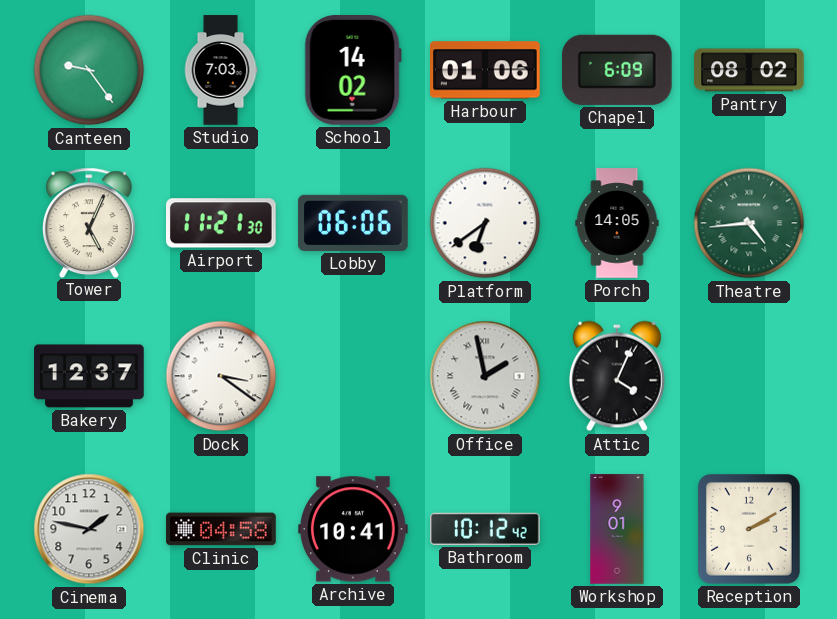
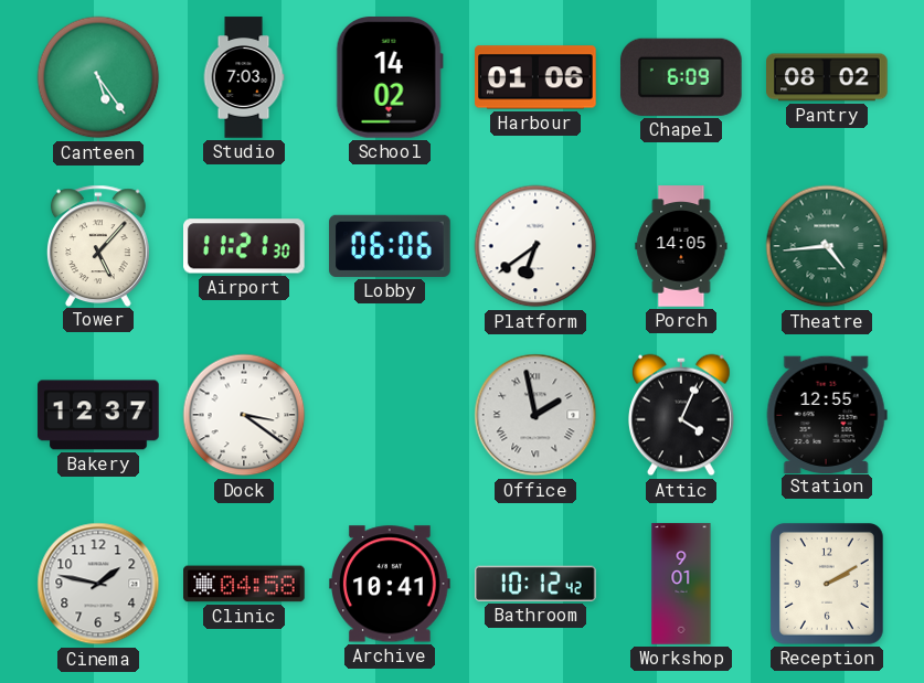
Canteen: 9:24 -> 5:24 (98, 77)
Tower: 5:04 -> 5:07 (98, 245)
Station: none -> 12:55 (827, 414)
